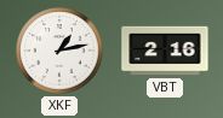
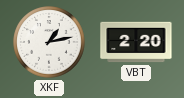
VBT: 2:16 -> 2:20 (136, 42)
